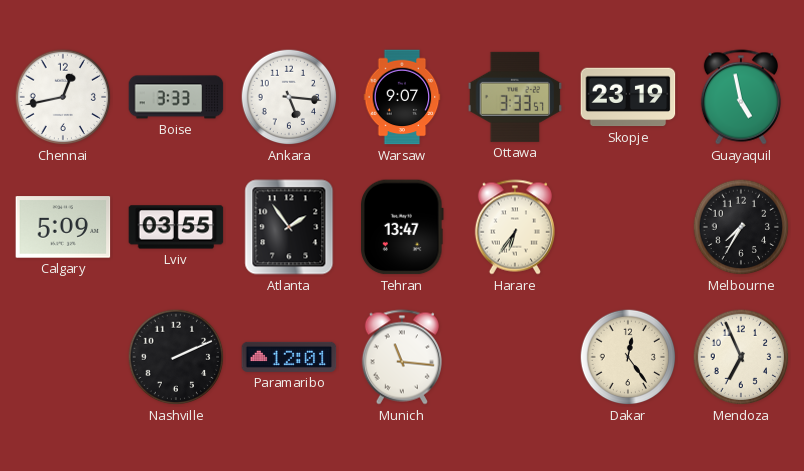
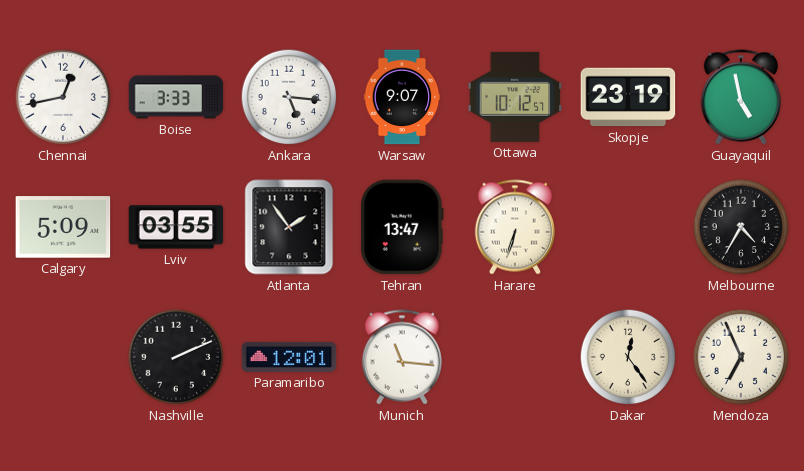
Ottawa: 3:33 -> 10:12 (515, 97)
Harare: 6:36 -> 6:33 (515, 227)
Melbourne: 7:35 -> 4:35 (741, 227)
